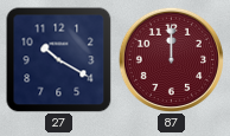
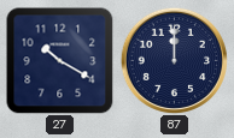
87 dial: burgundy -> navy (174, 60)
